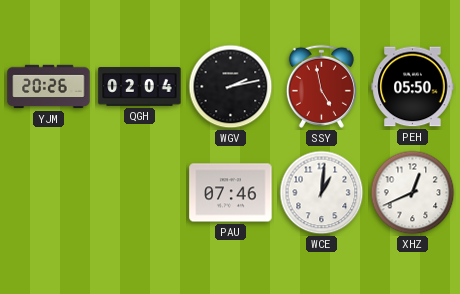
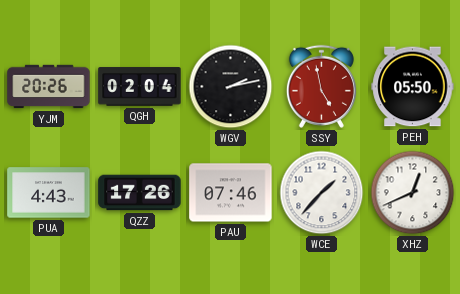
PUA: none -> 4:43 (49, 193)
QZZ: none -> 17:26 (140, 193)
WCE: 1:01 -> 1:37 (322, 193)
